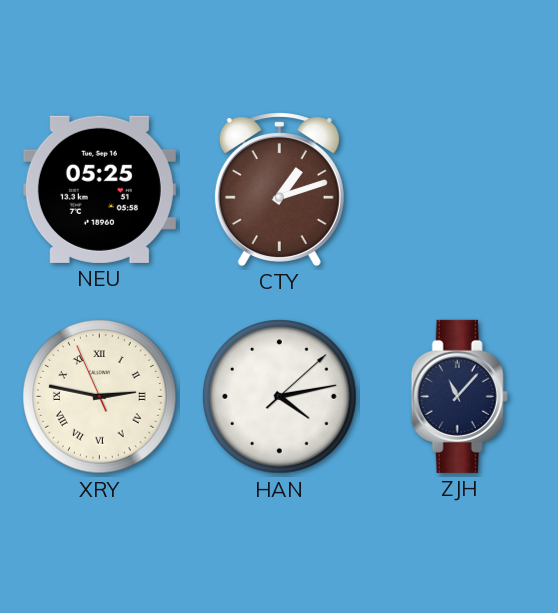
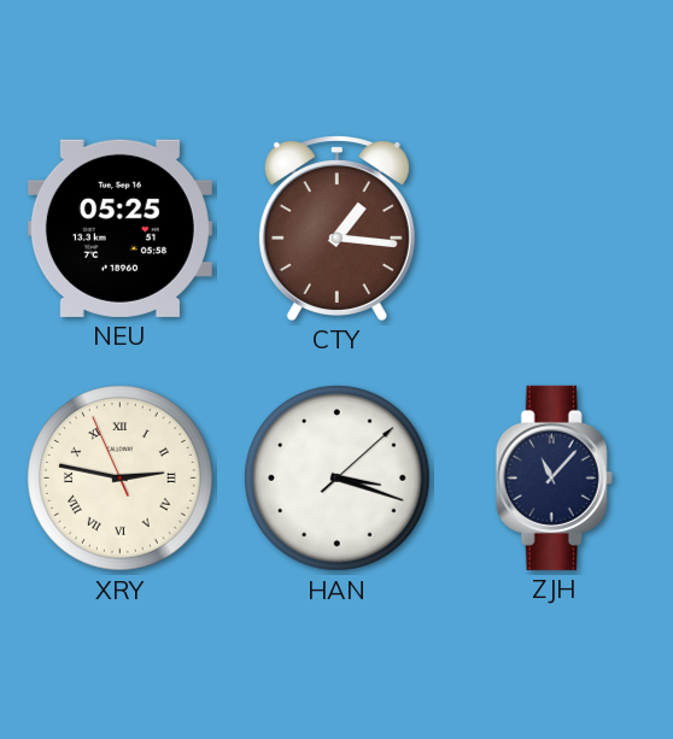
CTY: 1:12 -> 1:16 (336, 228)
HAN: 4:13 -> 3:18 (338, 479)
